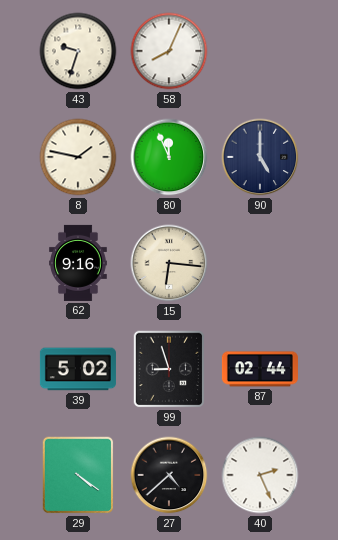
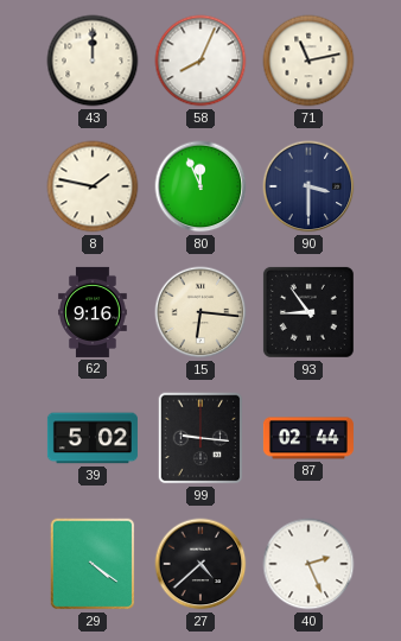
43: 9:33 -> 12:00 (93, 61)
71: none -> 11:13 (308, 61)
90: 5:00 -> 3:30 (308, 186)
93: none -> 8:54 (308, 312)
99: 8:57 -> 9:16 (200, 438)
